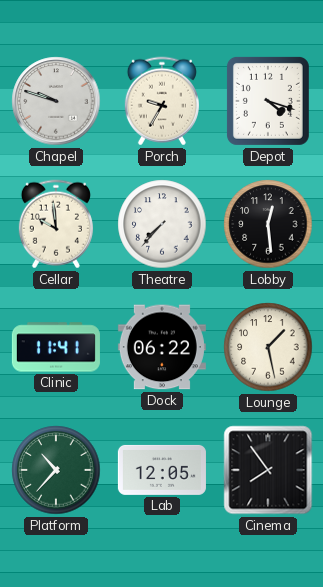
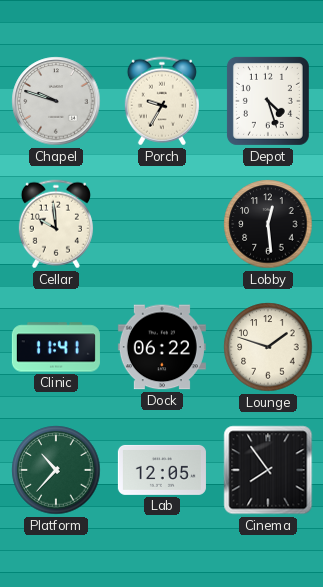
Depot: 4:18 -> 4:27 (268, 101)
Theatre: 7:37 -> none (162, 224)
Lounge: 1:28 -> 1:48 (268, 347)
